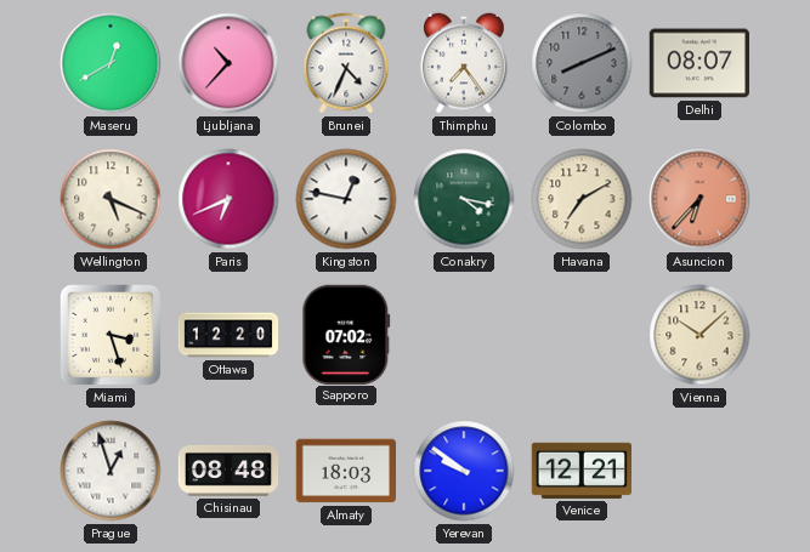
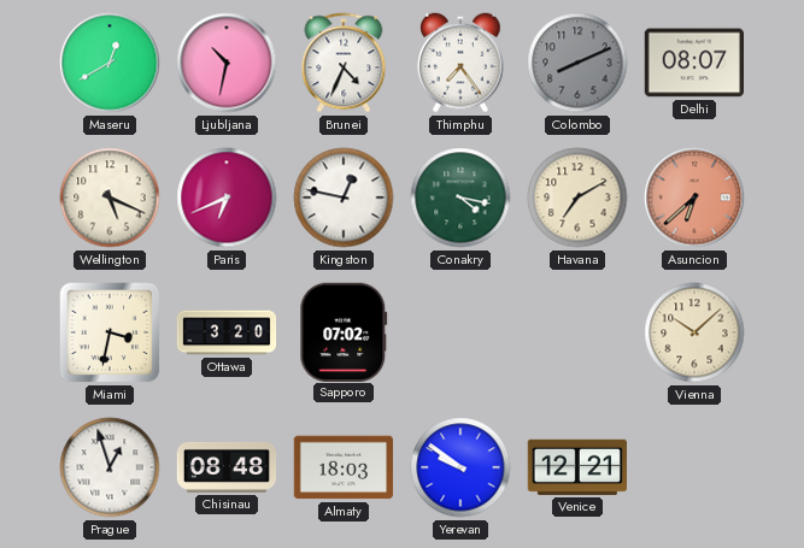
Ljubljana: 10:37 -> 10:32 (227, 63)
Asuncion: 6:37 -> 6:38 (694, 198)
Miami: 3:27 -> 3:32 (110, 332)
Ottawa: 12:20 -> 3:20 (227, 332)
